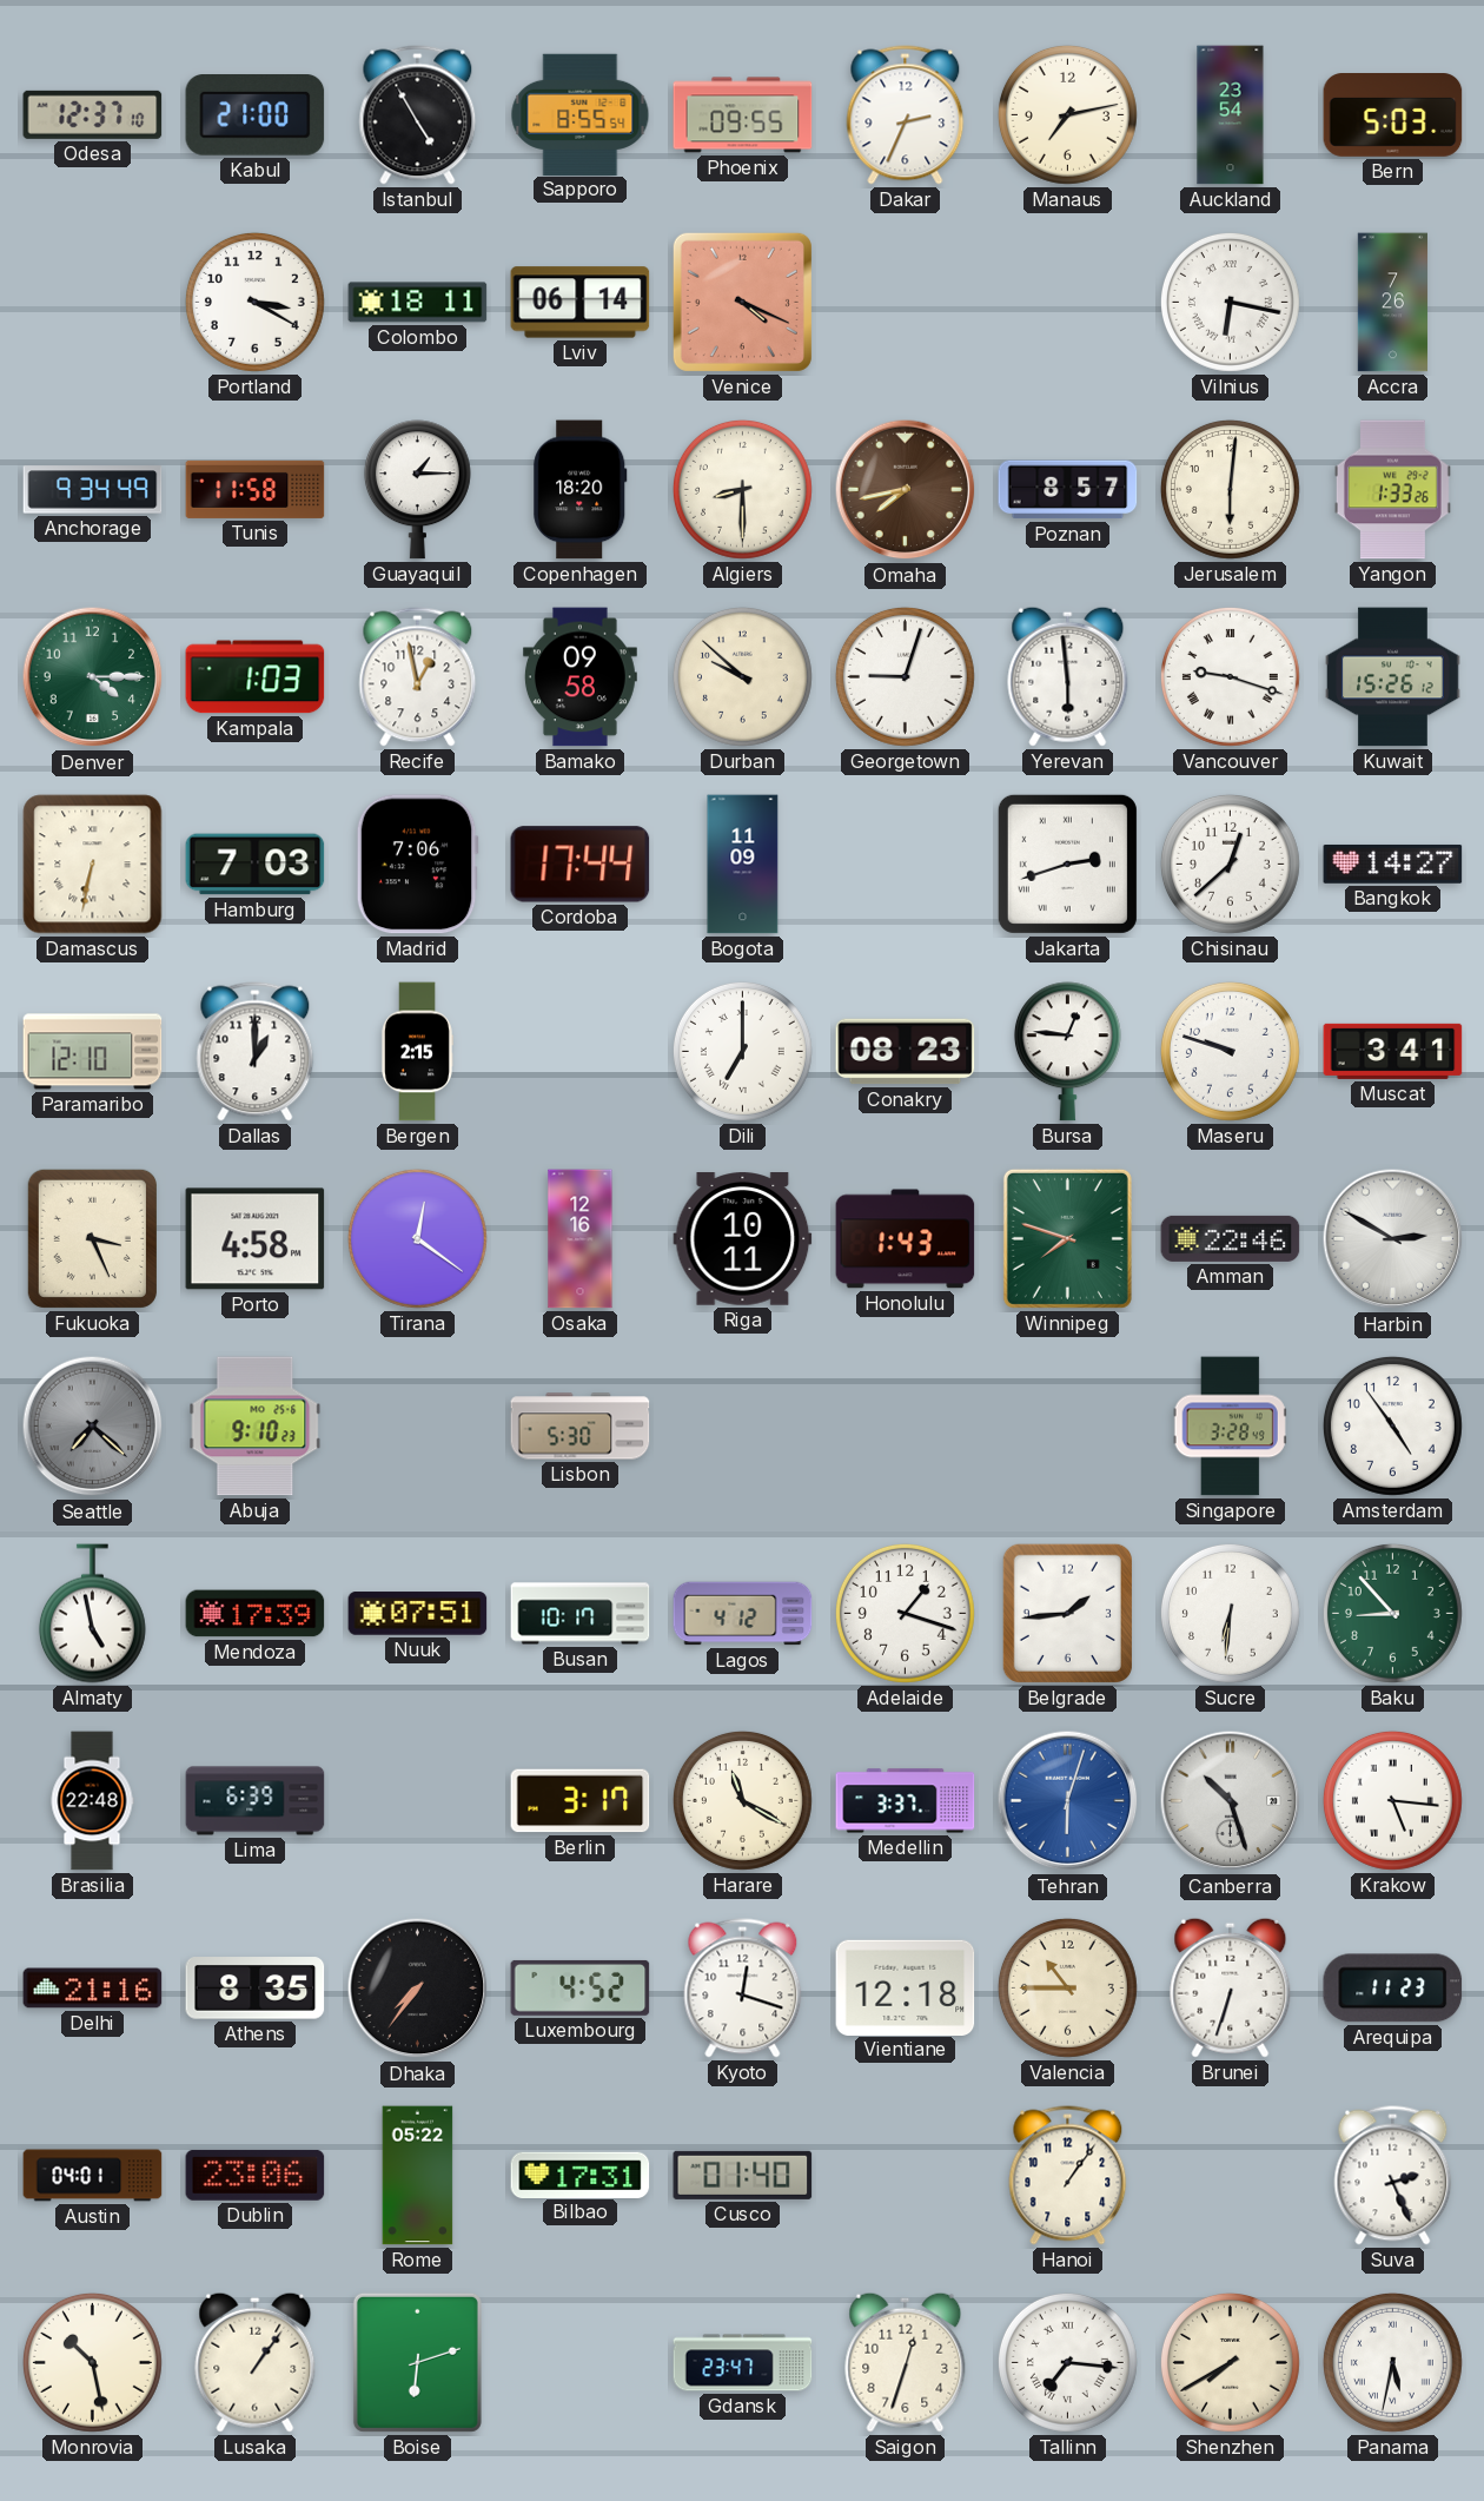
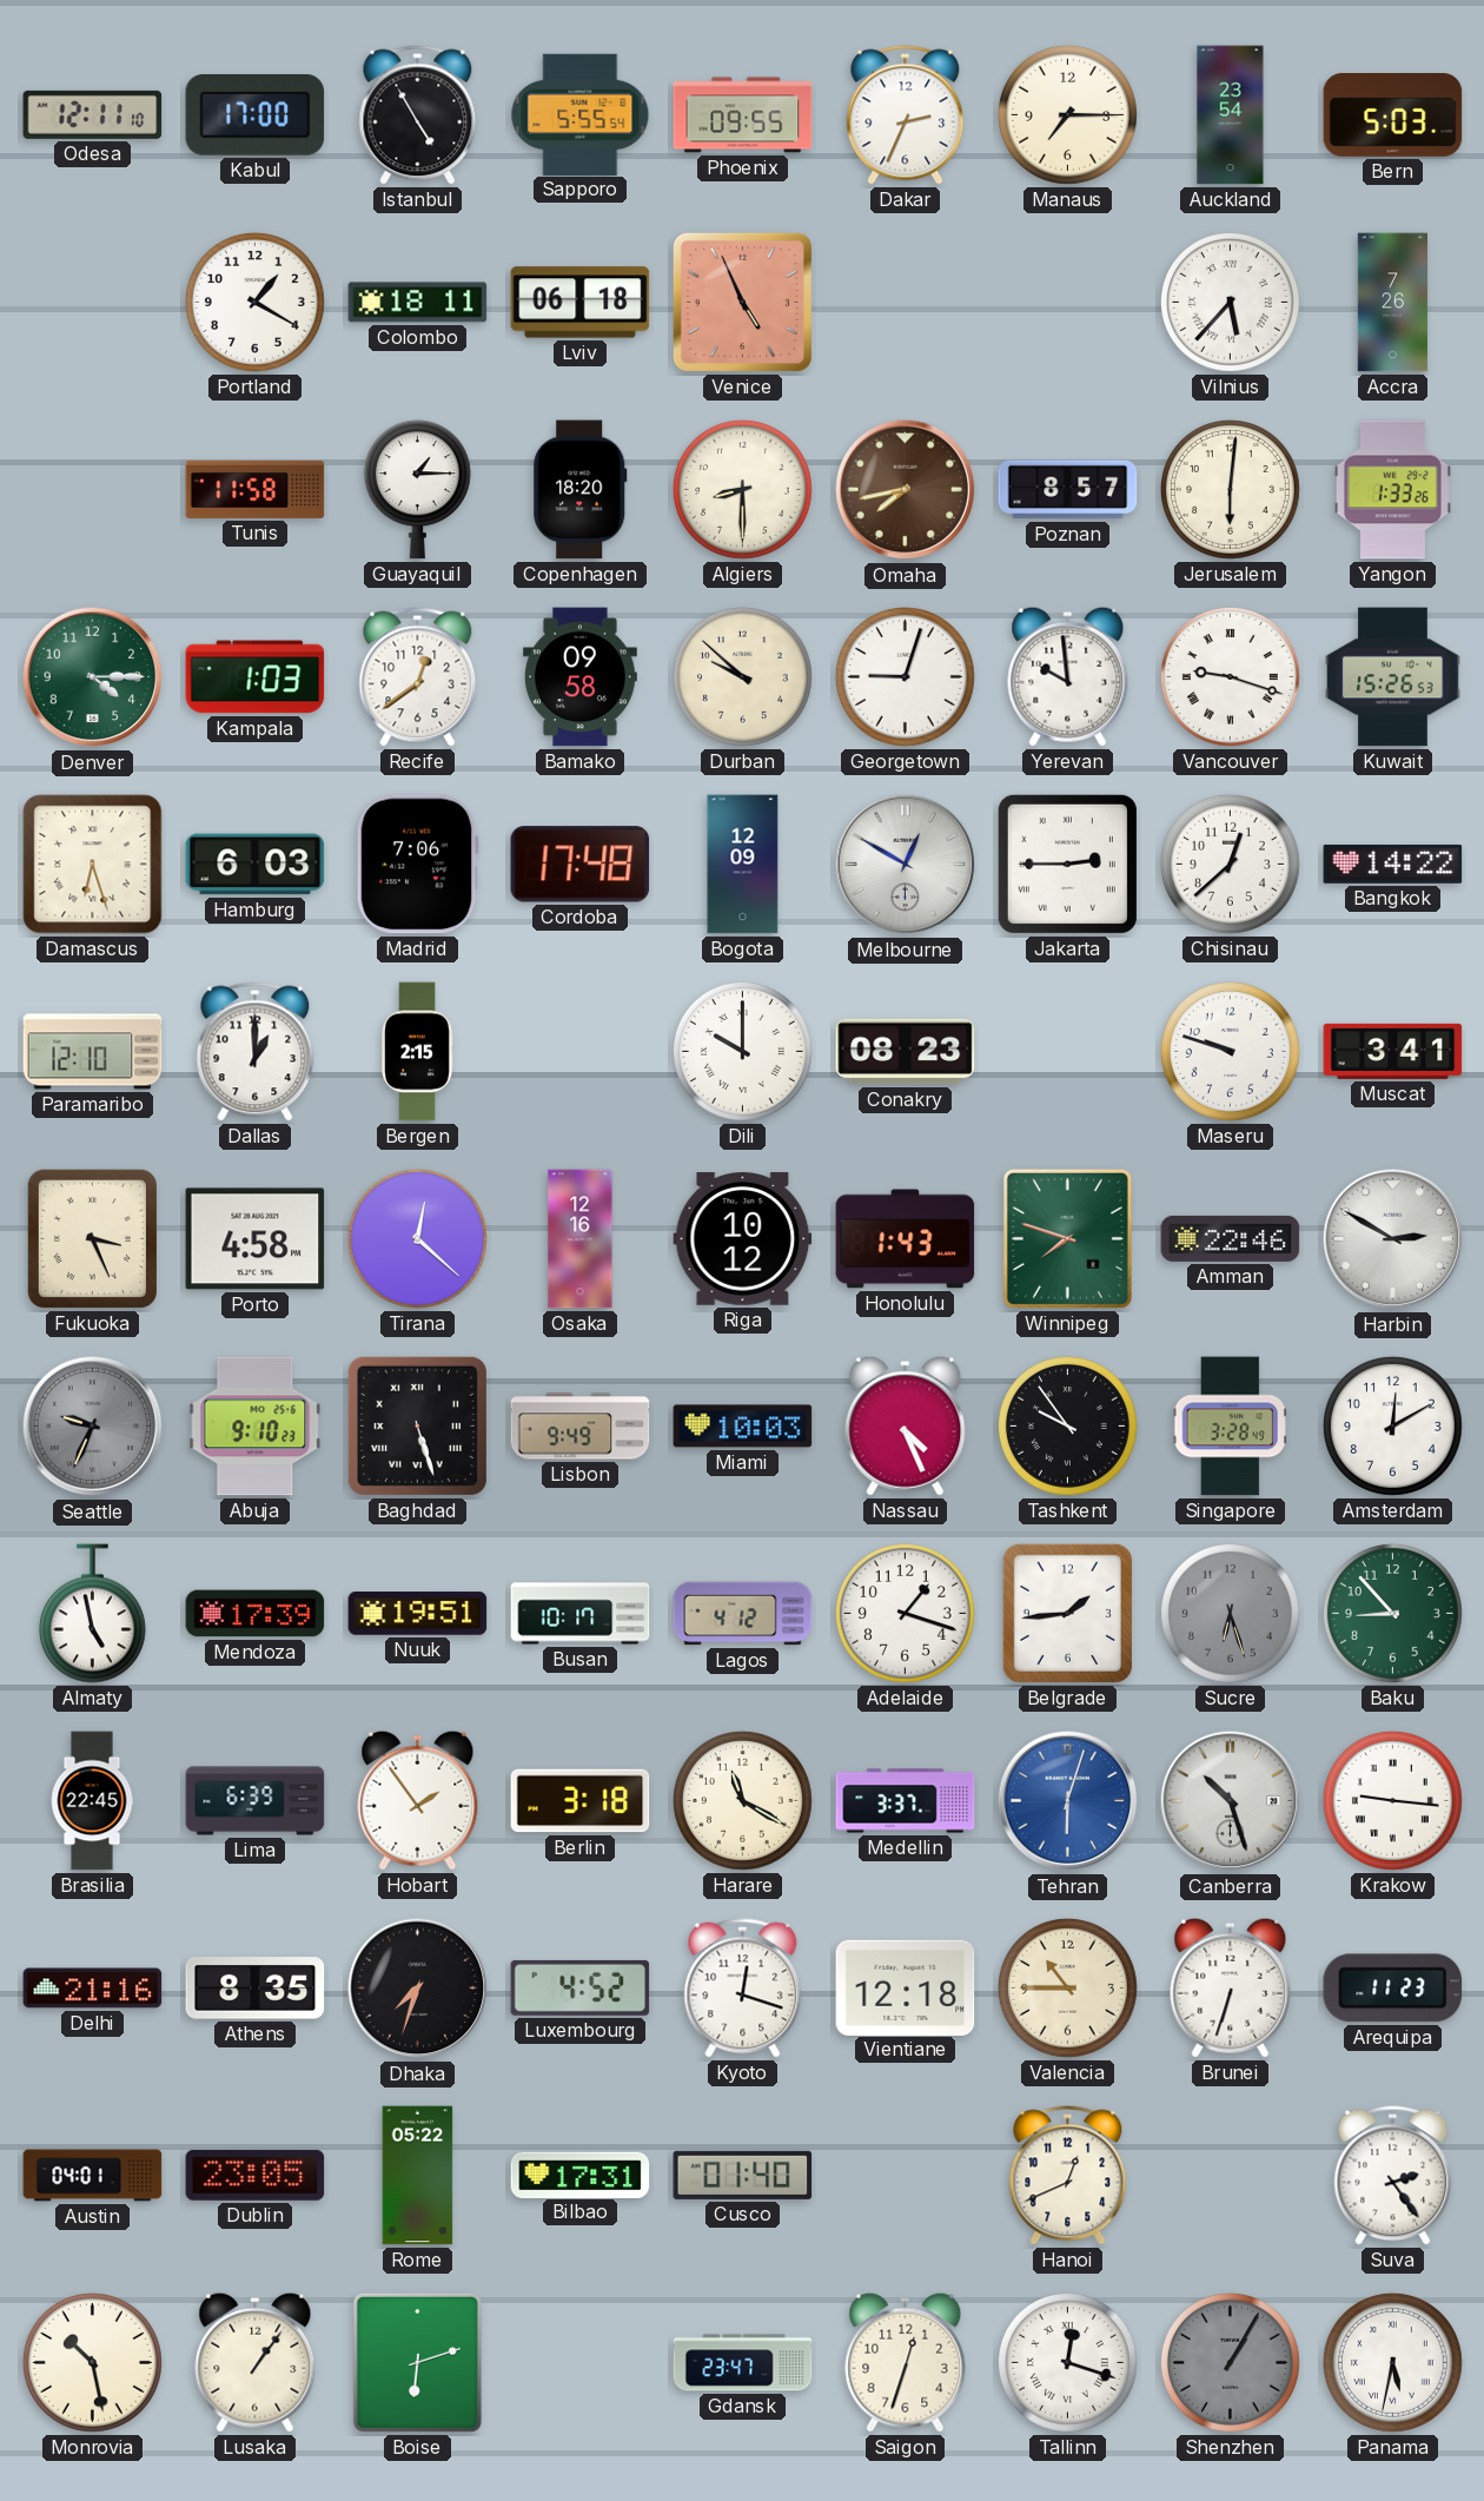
Odesa: 12:37 -> 12:11 (93, 114)
Kabul: 21:00 -> 17:00 (256, 115)
Sapporo: 8:55 -> 5:55 (581, 114)
Manaus: 7:13 -> 7:15 (1067, 114)
Portland: 3:20 -> 1:20 (254, 302)
Lviv: 06:14 -> 06:18 (581, 303)
Venice: 4:19 -> 4:56 (742, 302)
Vilnius: 6:17 -> 5:37 (1230, 302)
Anchorage: 9:34 -> none (93, 490)
Recife: 12:58 -> 12:39 (418, 677)
Yerevan: 5:59 -> 9:59 (1068, 676)
Kuwait: 15:26:12 -> 15:26:53 (1393, 677)
Damascus: 6:32 -> 6:27 (93, 865)
Hamburg: 7:03 -> 6:03 (256, 865)
Cordoba: 17:44 -> 17:48 (581, 865)
Bogota: 11:09 -> 12:09 (743, 865)
Melbourne: none -> 12:50 (906, 865)
Jakarta: 2:42 -> 2:45 (1067, 864)
Bangkok: 14:27 -> 14:22 (1393, 864)
Dili: 7:00 -> 10:00 (742, 1051)
Bursa: 12:46 -> none (1067, 1052)
Tirana: 12:21 -> 12:22 (417, 1238)
Riga: 10:11 -> 10:12 (743, 1239)
Seattle: 7:22 -> 9:34 (93, 1427)
Baghdad: none -> 5:27 (417, 1425)
Lisbon: 5:30 -> 9:49 (581, 1427)
Miami: none -> 10:03 (743, 1427)
Nassau: none -> 4:26 (906, 1425)
Tashkent: none -> 9:54 (1067, 1425)
Amsterdam: 4:54 -> 12:10 (1392, 1425)
Nuuk: 07:51 -> 19:51 (418, 1614)
Sucre: 6:31 -> 6:27 (1230, 1613)
Sucre dial: white -> grey (1230, 1613)
Brasilia: 22:48 -> 22:45 (92, 1801)
Hobart: none -> 1:54 (418, 1800)
Berlin: 3:17 -> 3:18 (581, 1801)
Krakow: 5:16 -> 9:16 (1392, 1800)
Dhaka: 7:36 -> 7:33 (418, 1989)
Dublin: 23:06 -> 23:05 (256, 2175)
Hanoi: 1:06 -> 12:41 (1068, 2176)
Suva: 2:26 -> 2:24 (1393, 2176)
Tallinn: 7:16 -> 12:18 (1067, 2362)
Shenzhen: 7:40 -> 1:05 (1230, 2362)
Shenzhen dial: cream -> grey (1230, 2362)
